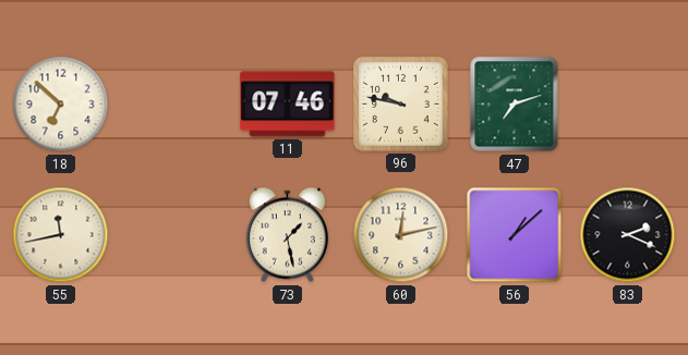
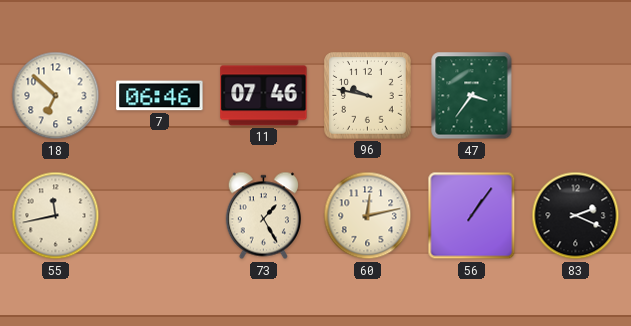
7: none -> 06:46 (160, 96)
47: 7:12 -> 3:36 (472, 96)
73: 1:28 -> 1:25 (263, 216)
56: 1:08 -> 1:06 (472, 216)
